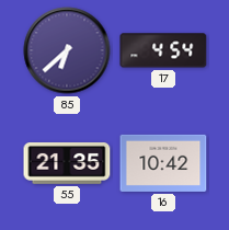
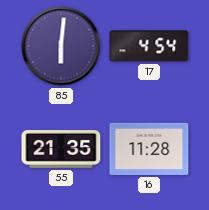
85: 6:38 -> 6:01 (61, 46)
16: 10:42 -> 11:28 (149, 149)
